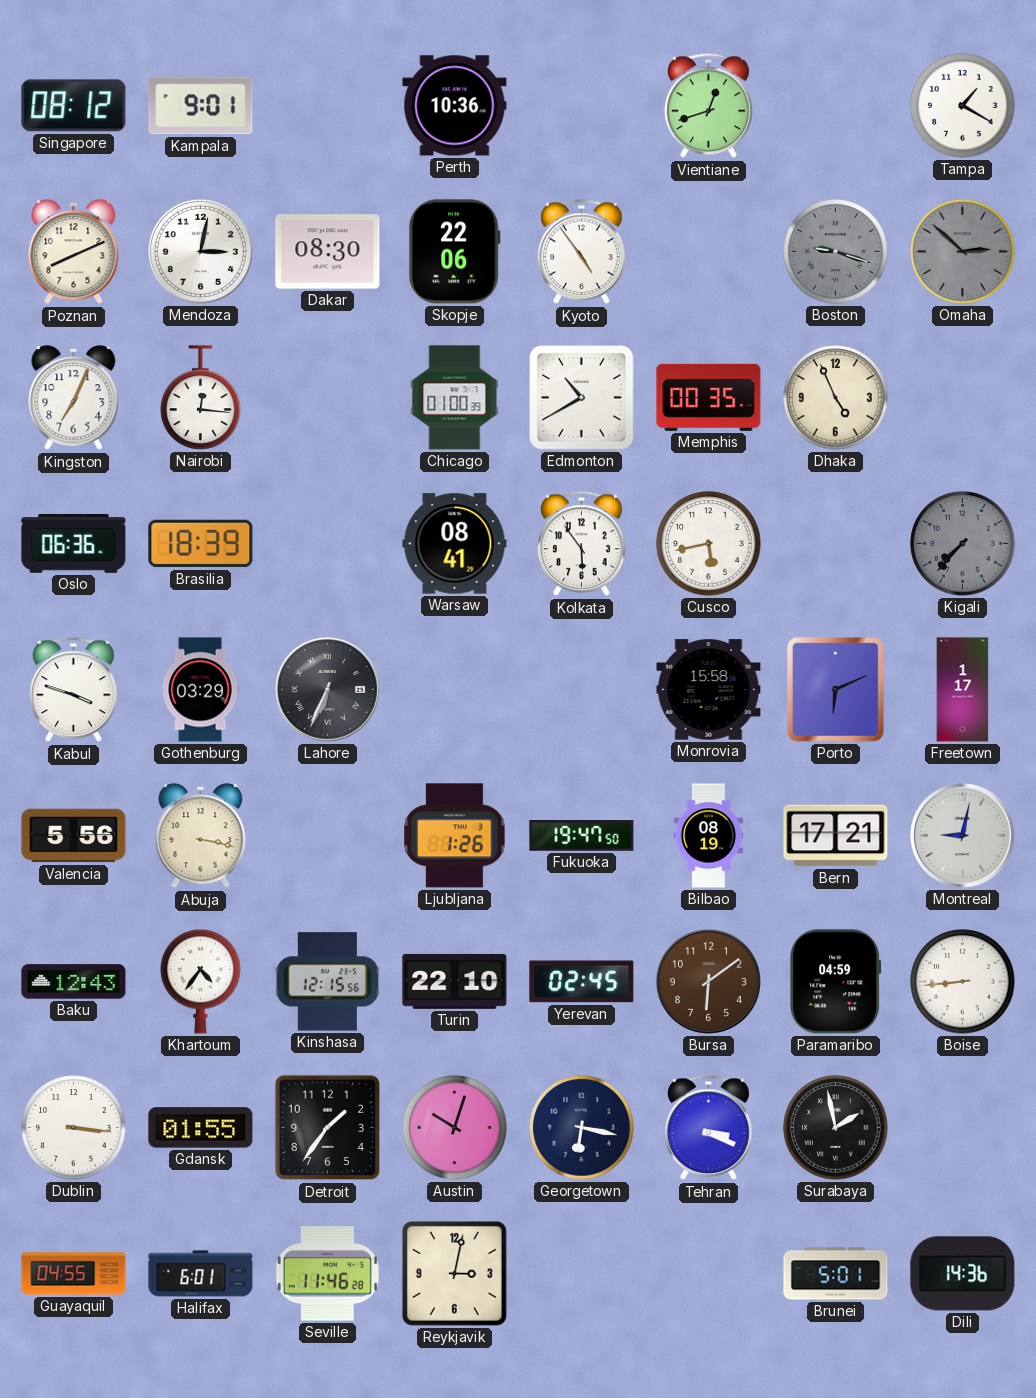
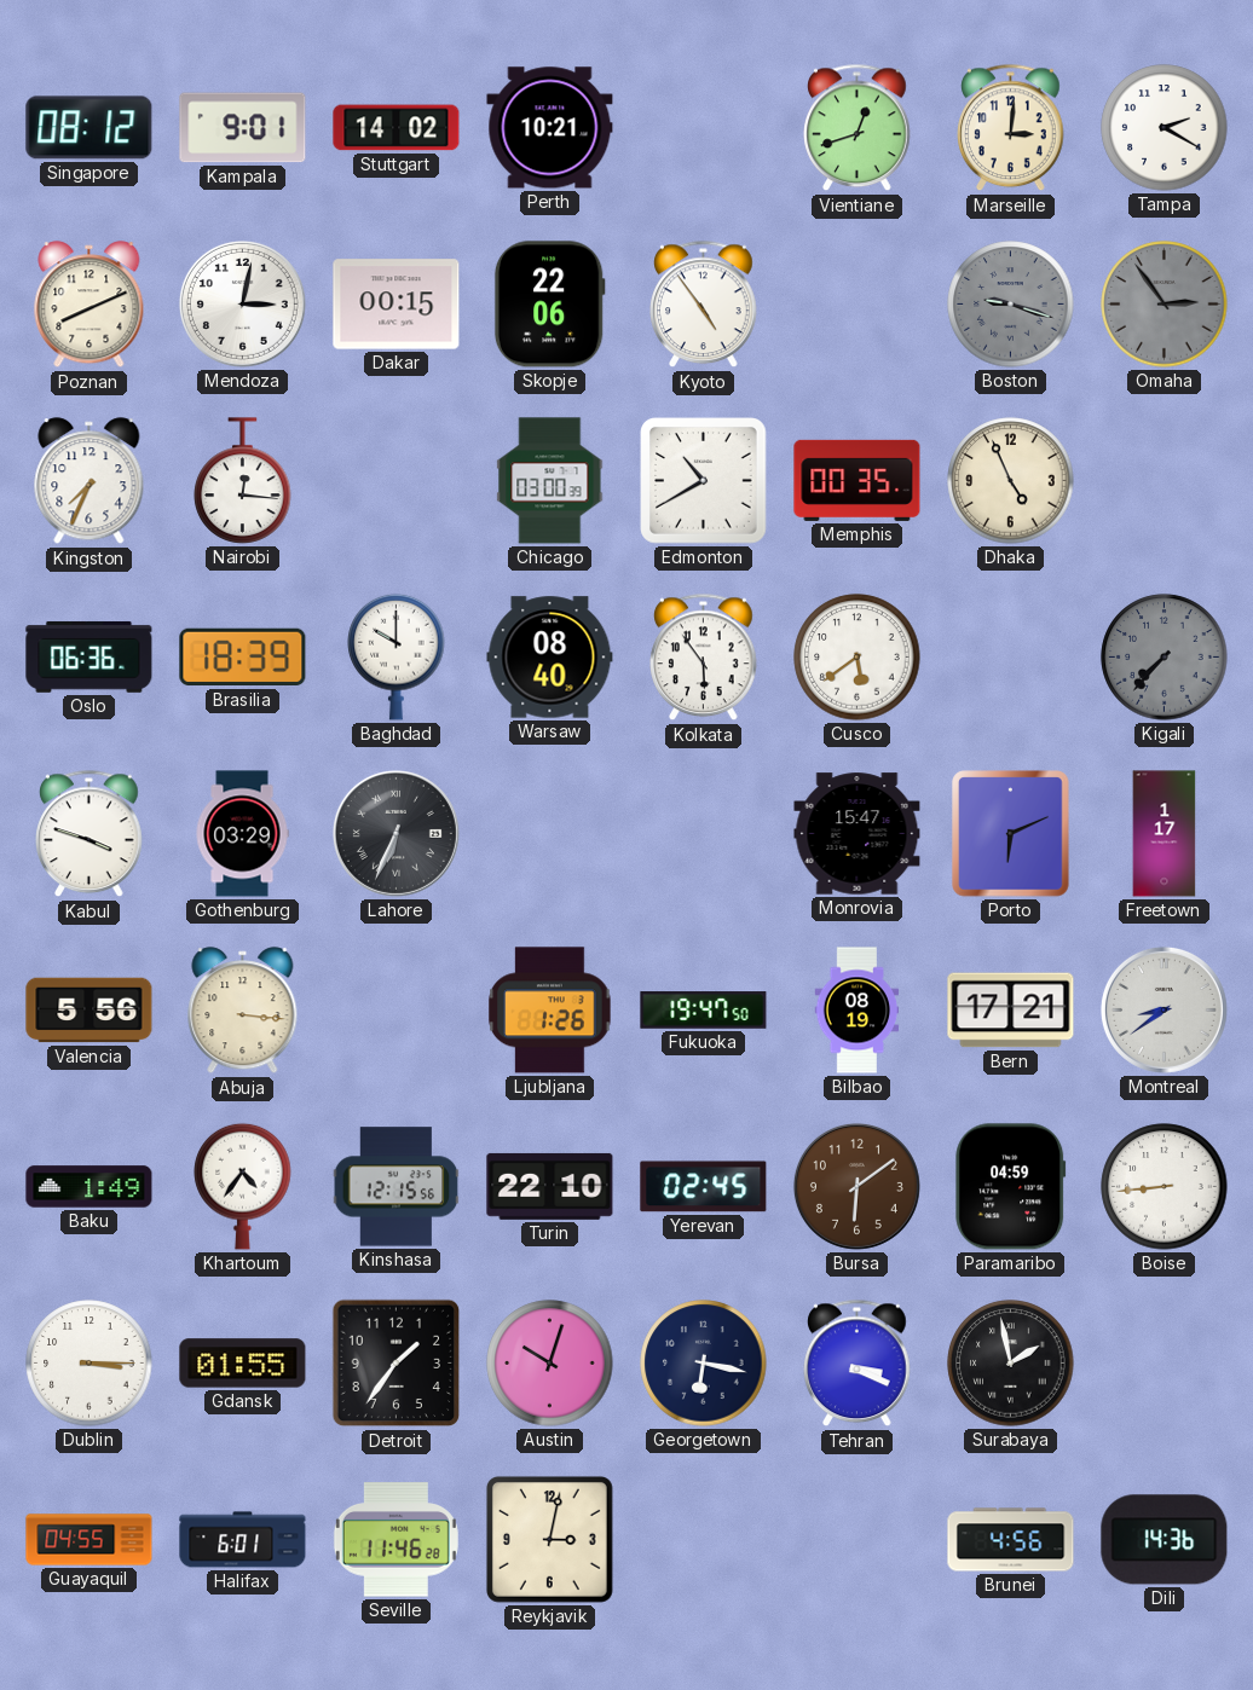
Stuttgart: none -> 14:02 (397, 128)
Perth: 10:36 -> 10:21 (550, 128)
Marseille: none -> 3:01 (1011, 128)
Tampa: 1:20 -> 2:20 (1165, 128)
Dakar: 08:30 -> 00:15 (397, 305)
Omaha: 2:52 -> 2:54 (1165, 305)
Kingston: 7:04 -> 7:34 (89, 481)
Chicago: 01:00 -> 03:00 (550, 481)
Baghdad: none -> 10:00 (397, 656)
Warsaw: 08:41 -> 08:40 (550, 658)
Cusco: 5:43 -> 5:39 (858, 658)
Monrovia: 15:58 -> 15:47 (858, 834)
Abuja: 3:17 -> 3:16 (243, 1011)
Montreal: 9:02 -> 8:39 (1163, 1009)
Baku: 12:43 -> 1:49 (89, 1187)
Dublin: 3:16 -> 3:15 (89, 1364)
Brunei: 5:01 -> 4:56 (1011, 1540)
